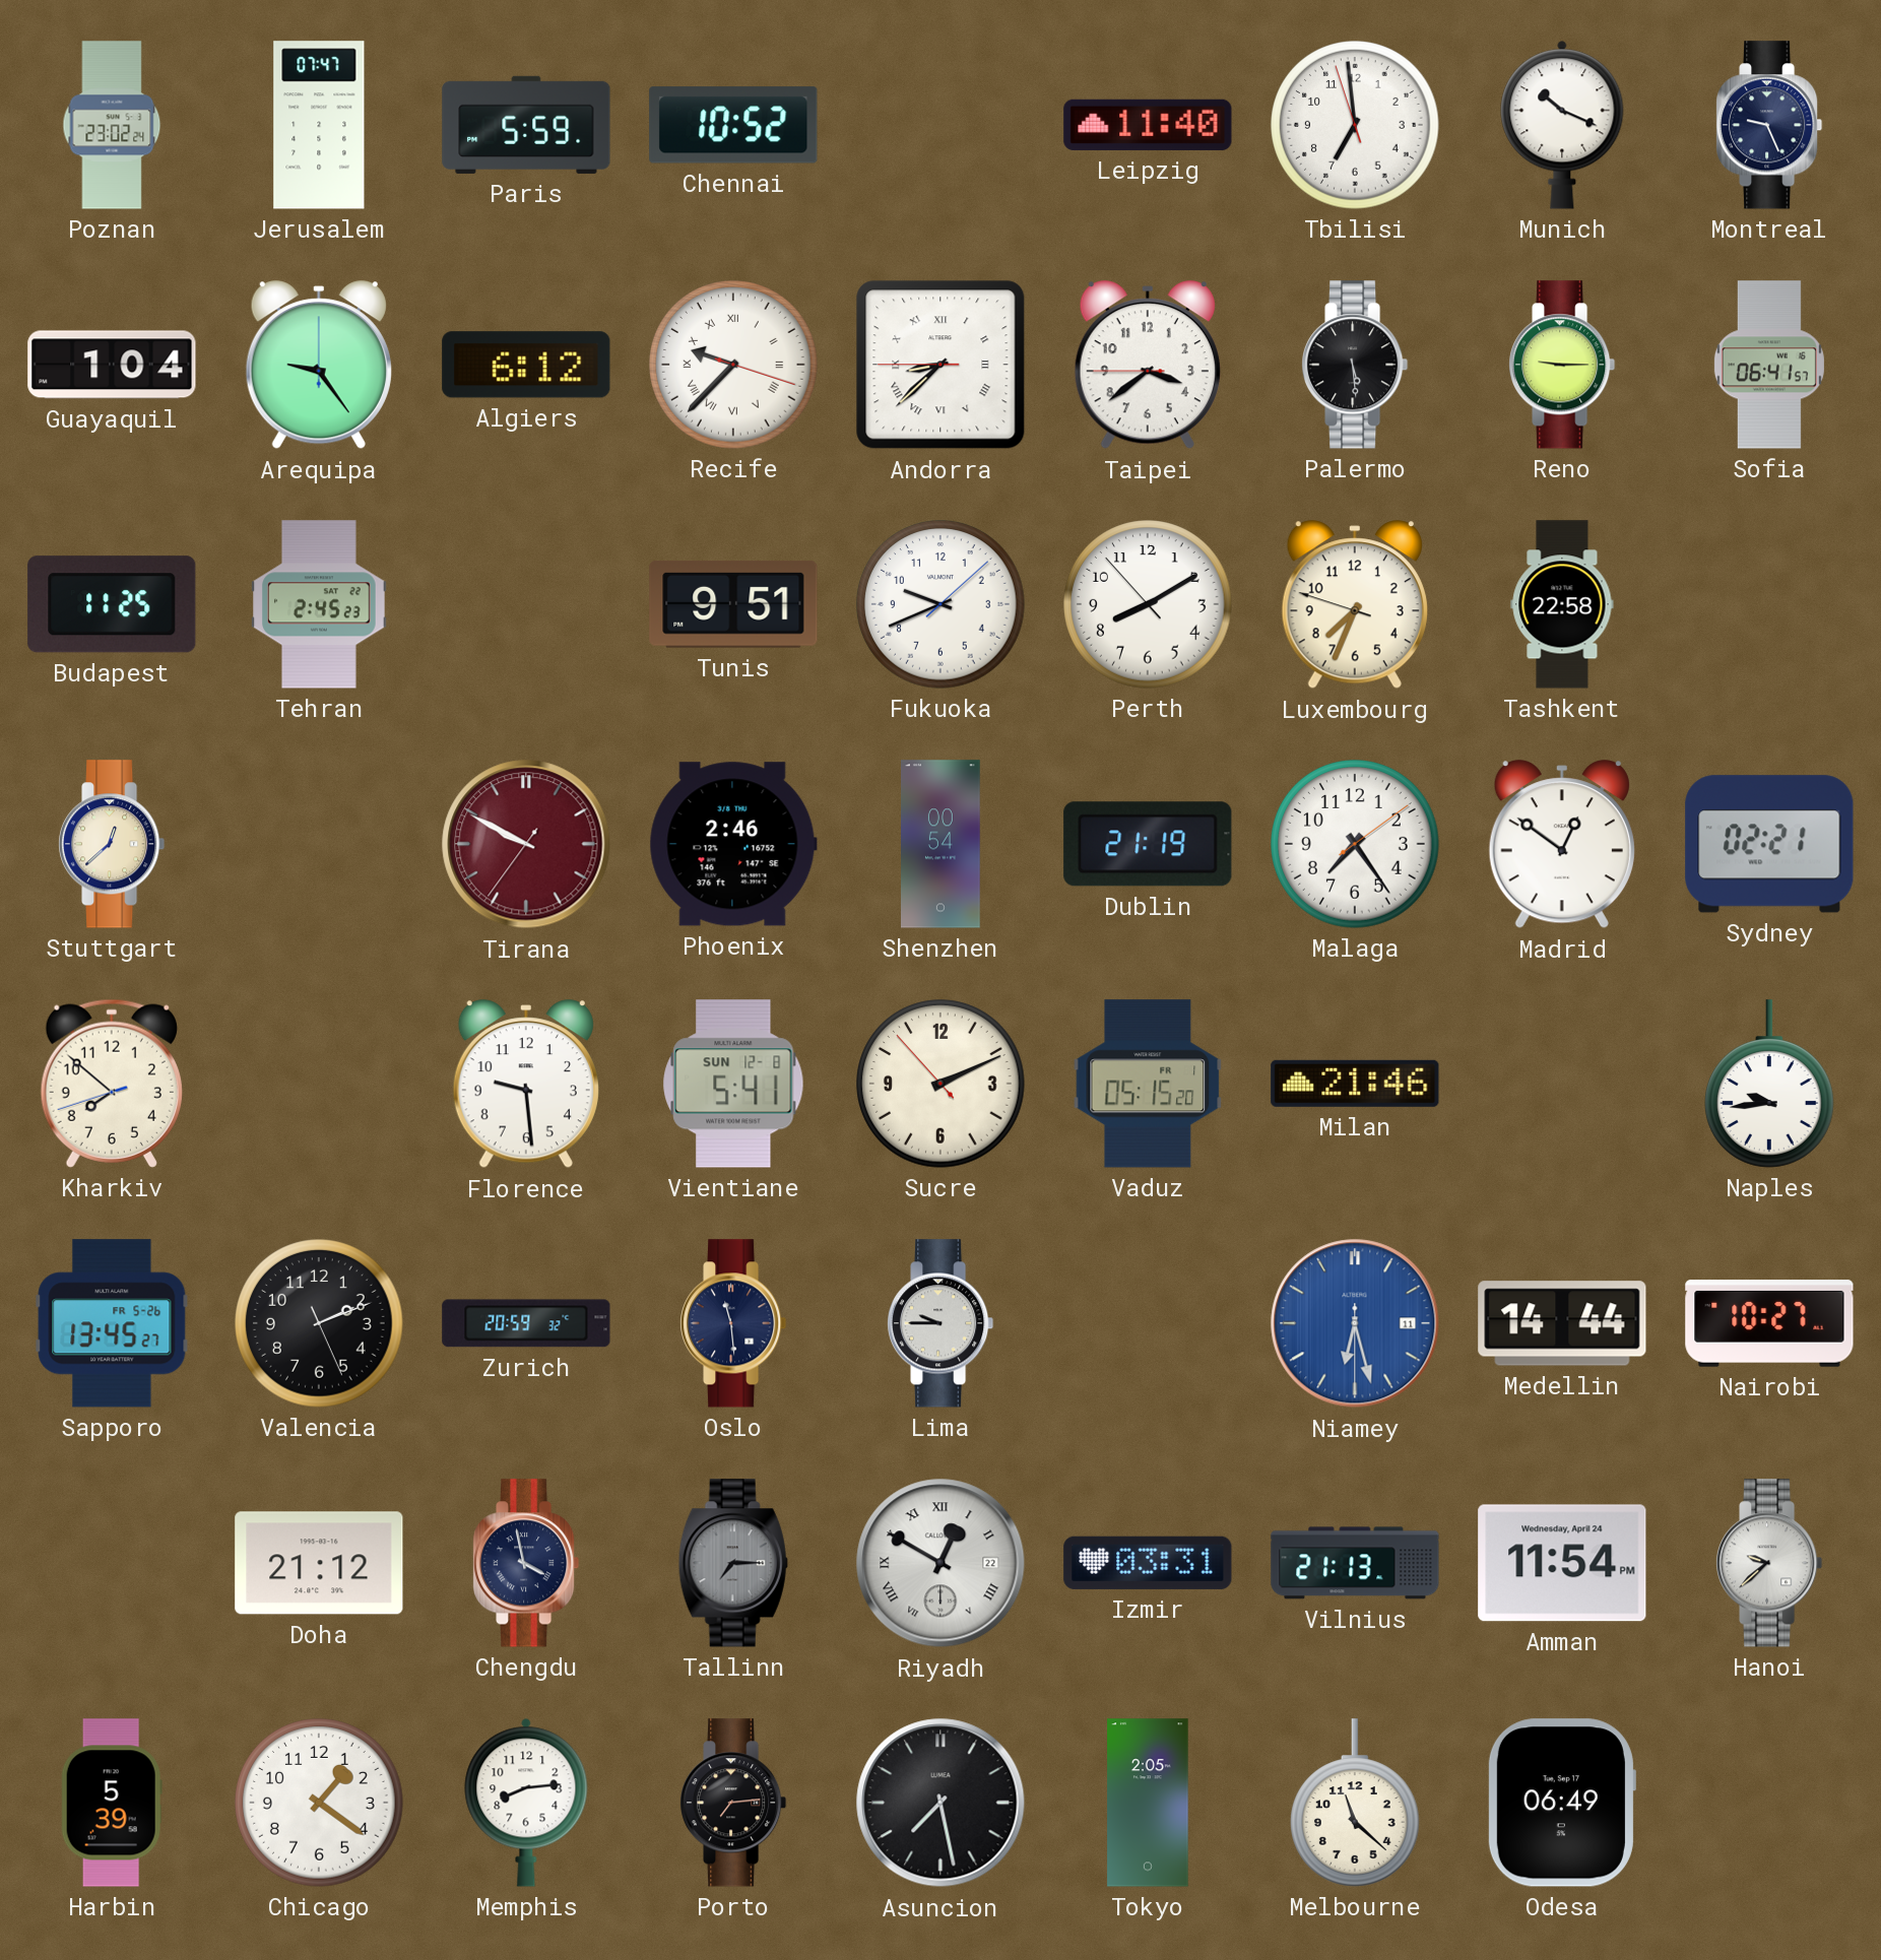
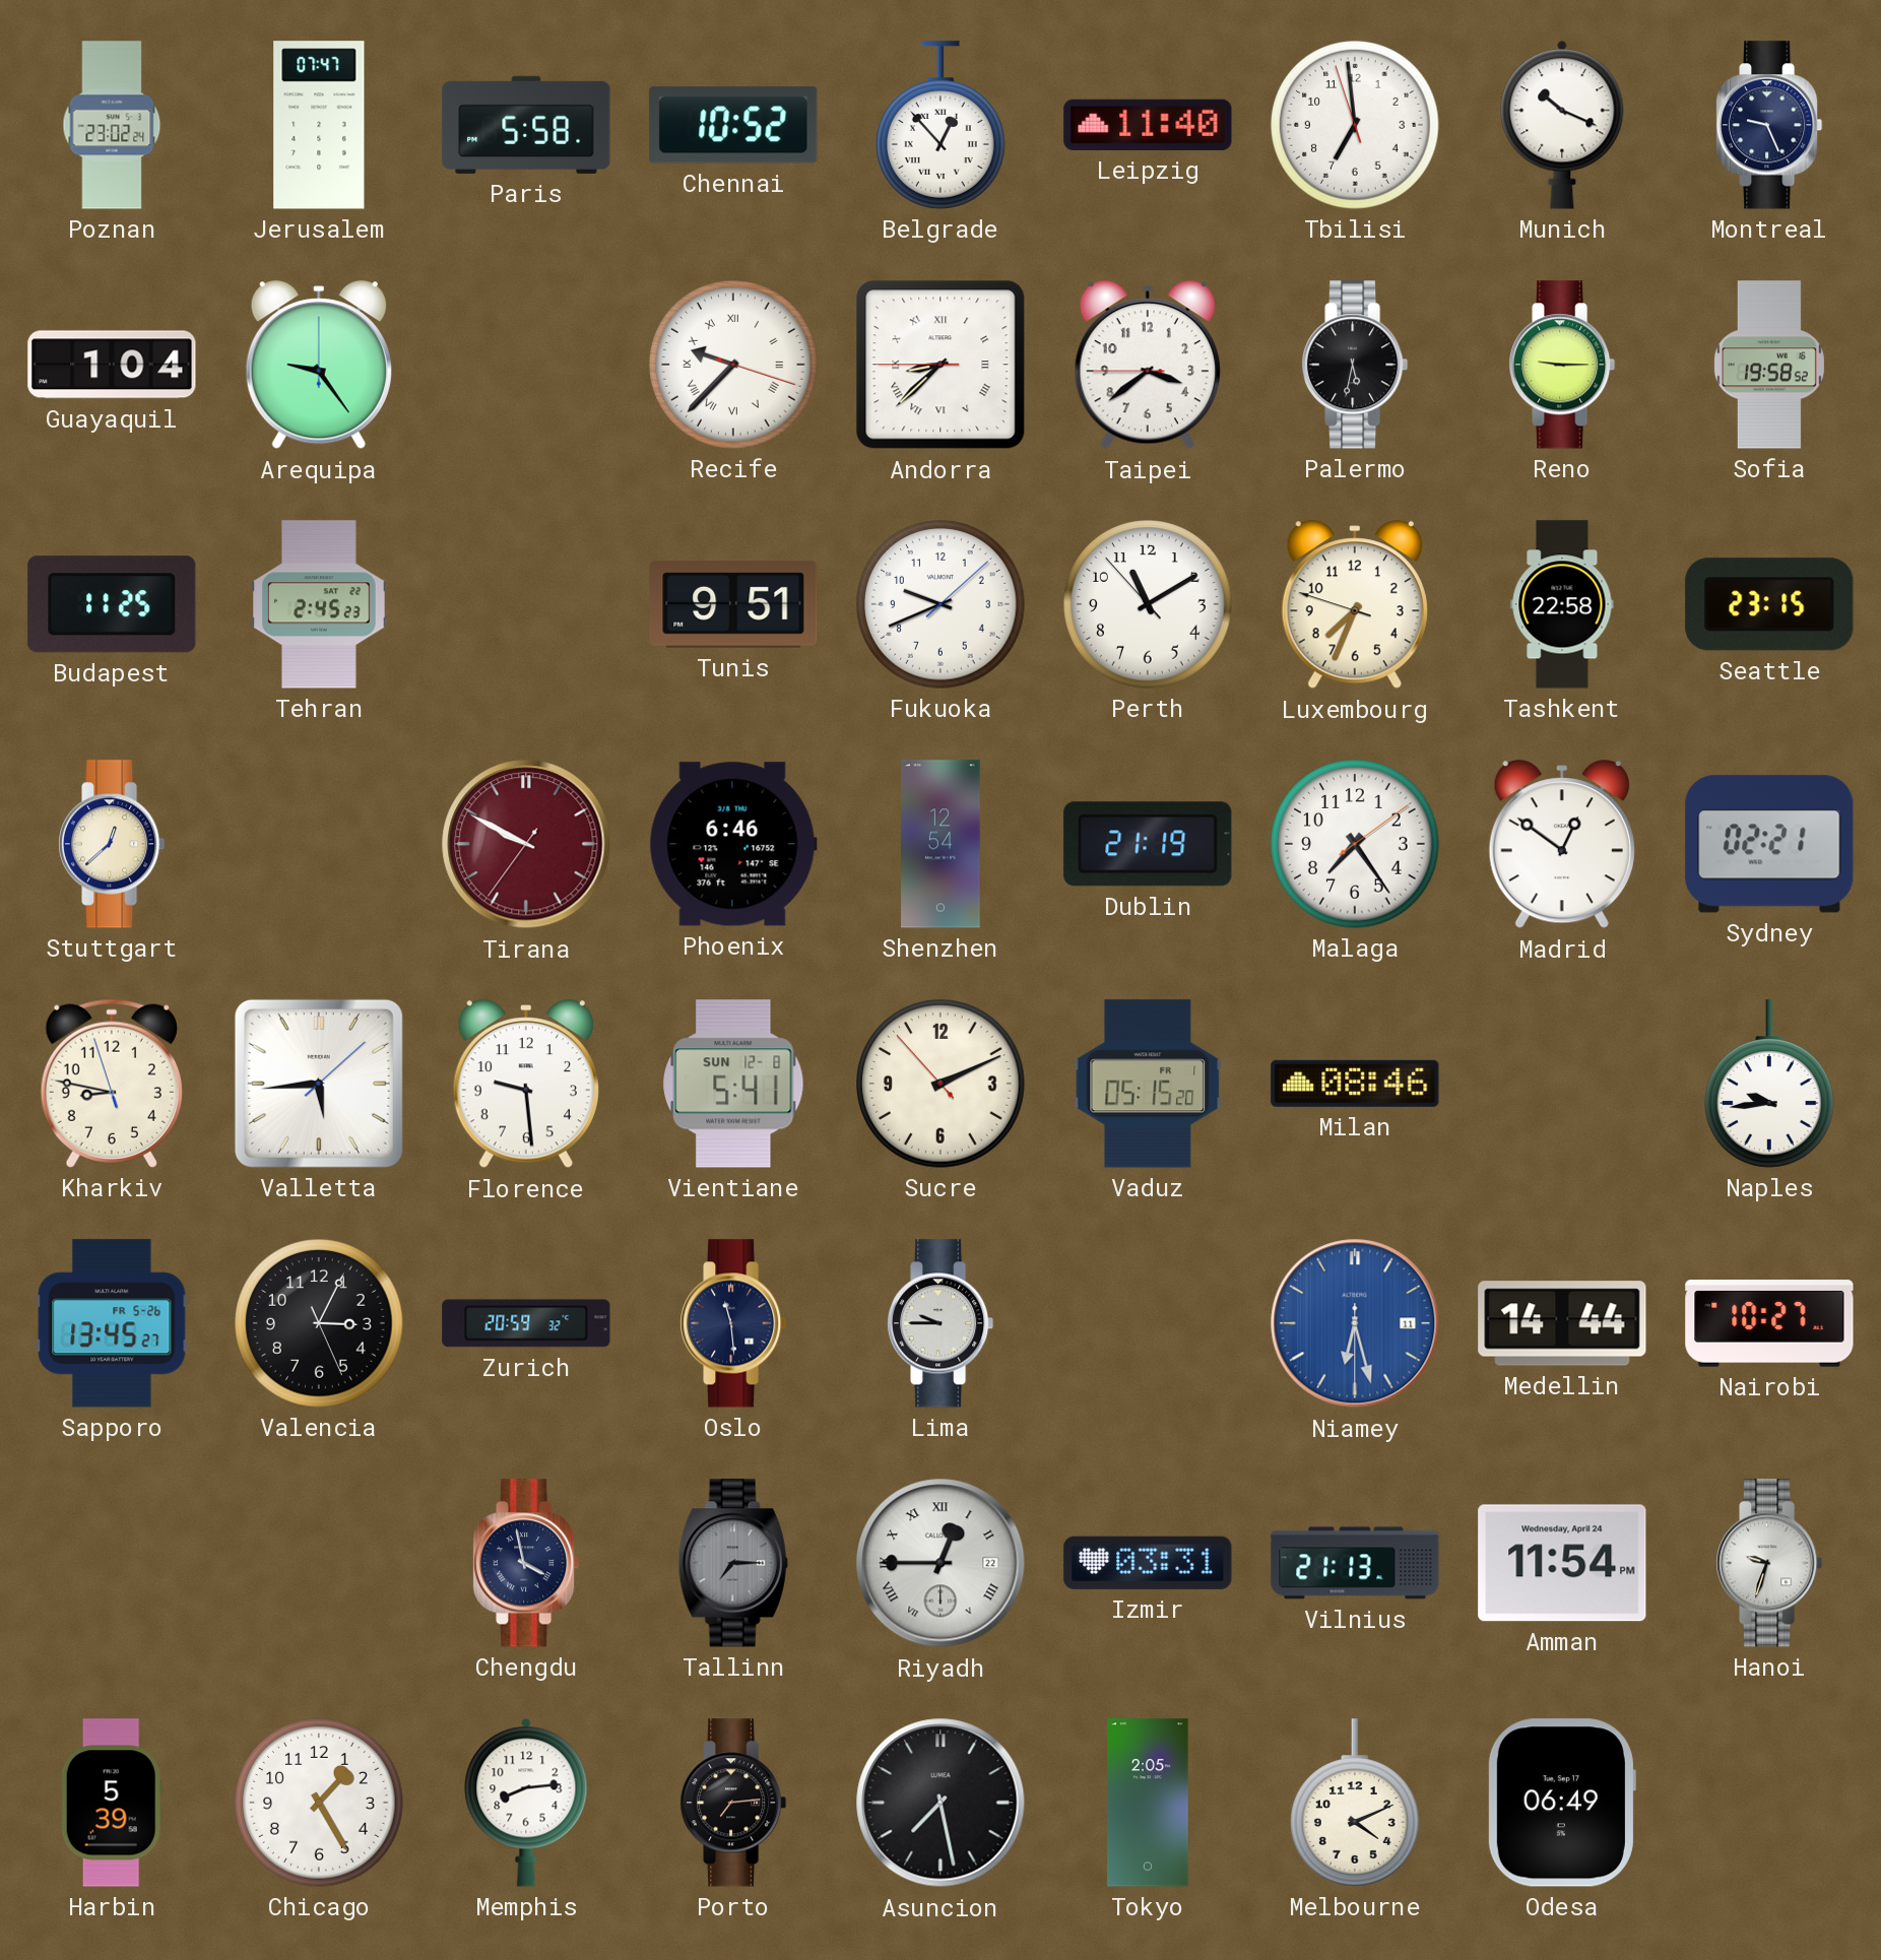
Paris: 5:59 -> 5:58 (526, 125)
Belgrade: none -> 12:53 (942, 125)
Algiers: 6:12 -> none (526, 365)
Palermo: 5:29 -> 5:32 (1356, 365)
Sofia: 06:41 -> 19:58 (1769, 365)
Perth: 8:09 -> 11:09 (1148, 604)
Seattle: none -> 23:15 (1769, 604)
Phoenix: 2:46 -> 6:46 (733, 844)
Shenzhen: 00:54 -> 12:54 (942, 844)
Kharkiv: 7:51 -> 8:46 (112, 1084)
Valletta: none -> 5:44 (319, 1084)
Milan: 21:46 -> 08:46 (1355, 1084)
Valencia: 2:11 -> 3:04 (319, 1323)
Doha: 21:12 -> none (319, 1563)
Riyadh: 12:50 -> 12:45 (940, 1563)
Hanoi: 9:38 -> 9:33 (1770, 1563)
Chicago: 1:21 -> 1:25 (319, 1803)
Melbourne: 11:22 -> 4:11 (1356, 1803)
